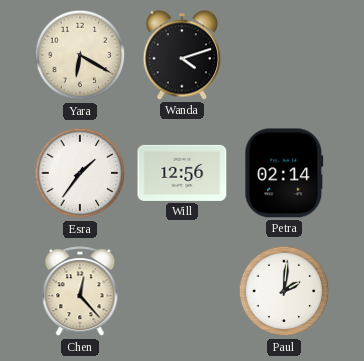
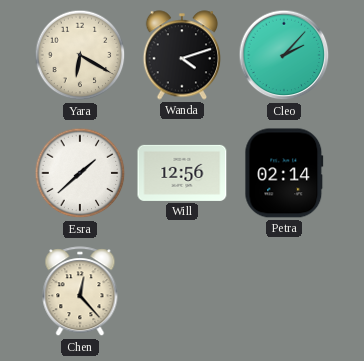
Cleo: none -> 2:07 (284, 55)
Esra: 1:36 -> 1:38 (80, 173)
Paul: 2:01 -> none (284, 291)
